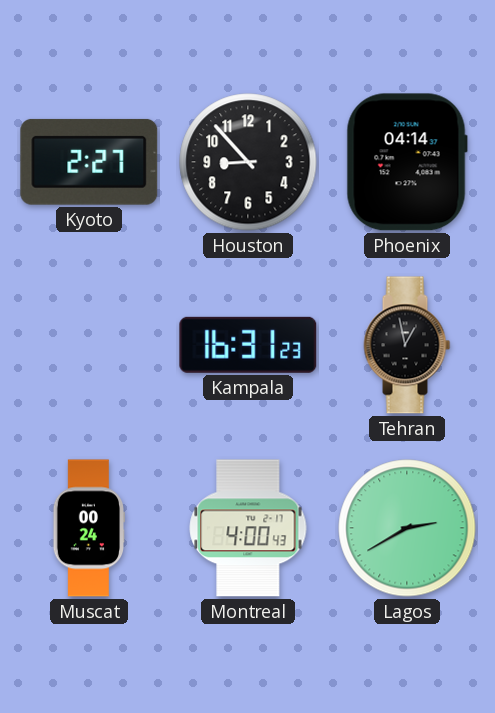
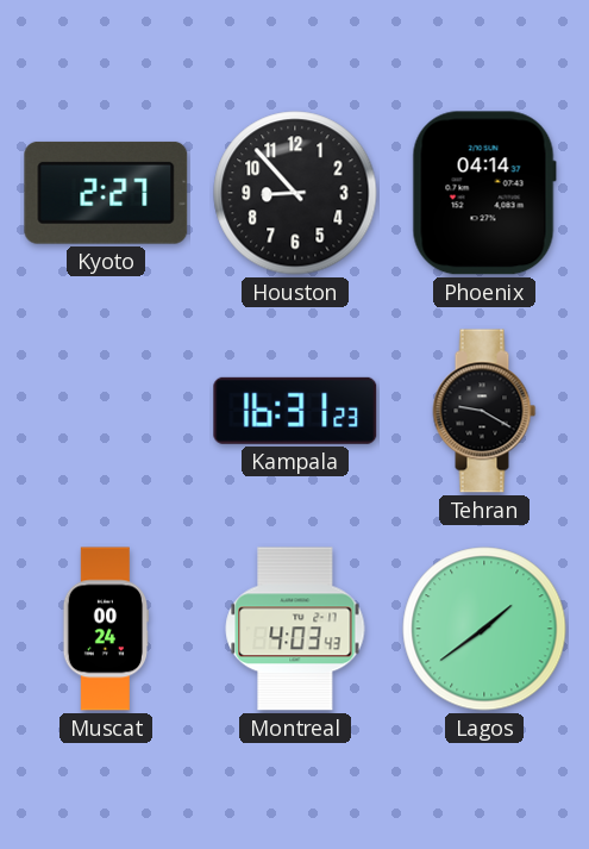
Tehran: 12:58 -> 9:20 (484, 411)
Montreal: 4:00 -> 4:03 (295, 629)
Lagos: 2:40 -> 1:39 (484, 629)
